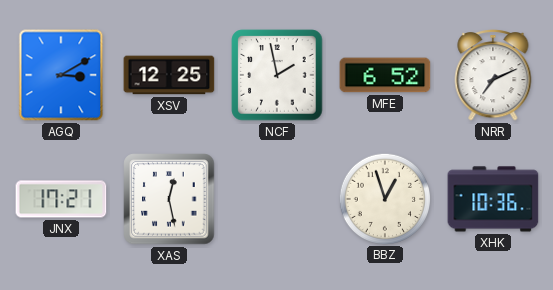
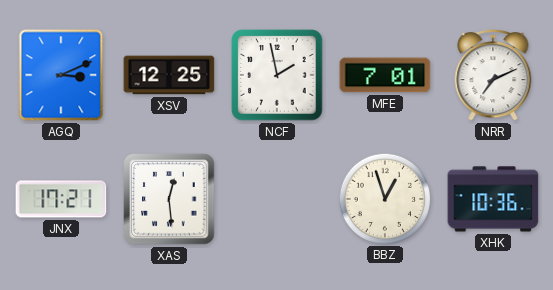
AGQ: 3:10 -> 3:11 (61, 75)
MFE: 6:52 -> 7:01 (385, 75)
XAS: 12:28 -> 12:29 (169, 199)
